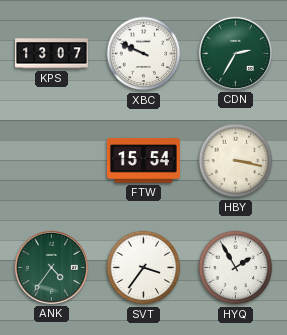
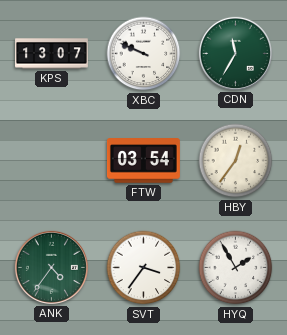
CDN: 2:35 -> 11:35 (235, 53)
FTW: 15:54 -> 03:54 (143, 161)
HBY: 3:17 -> 12:36 (236, 161)
